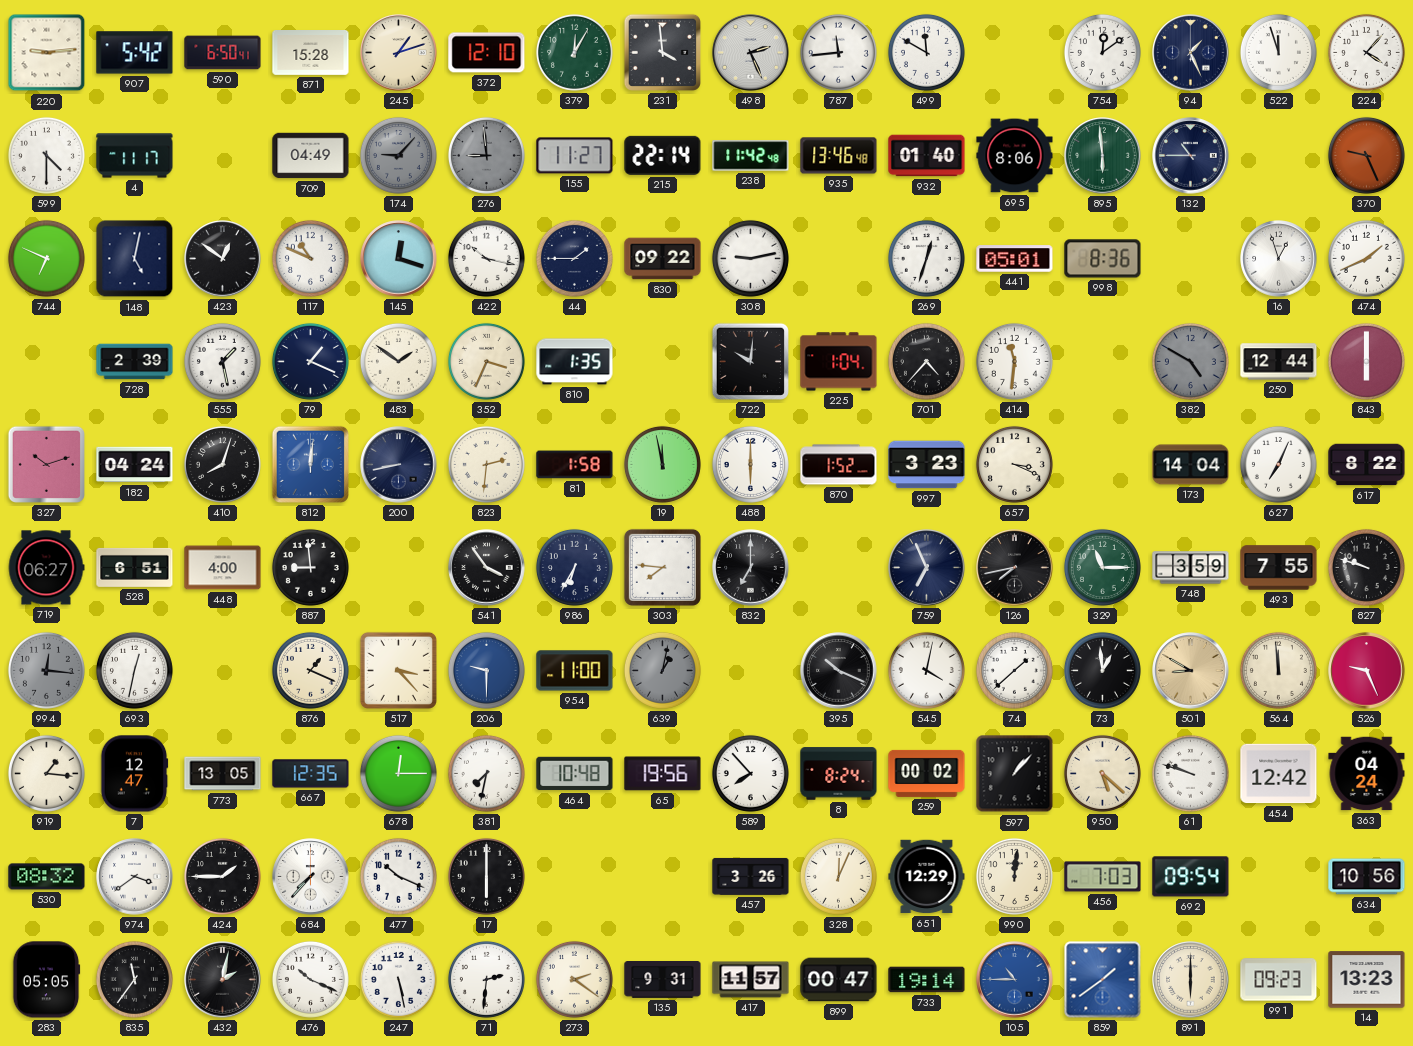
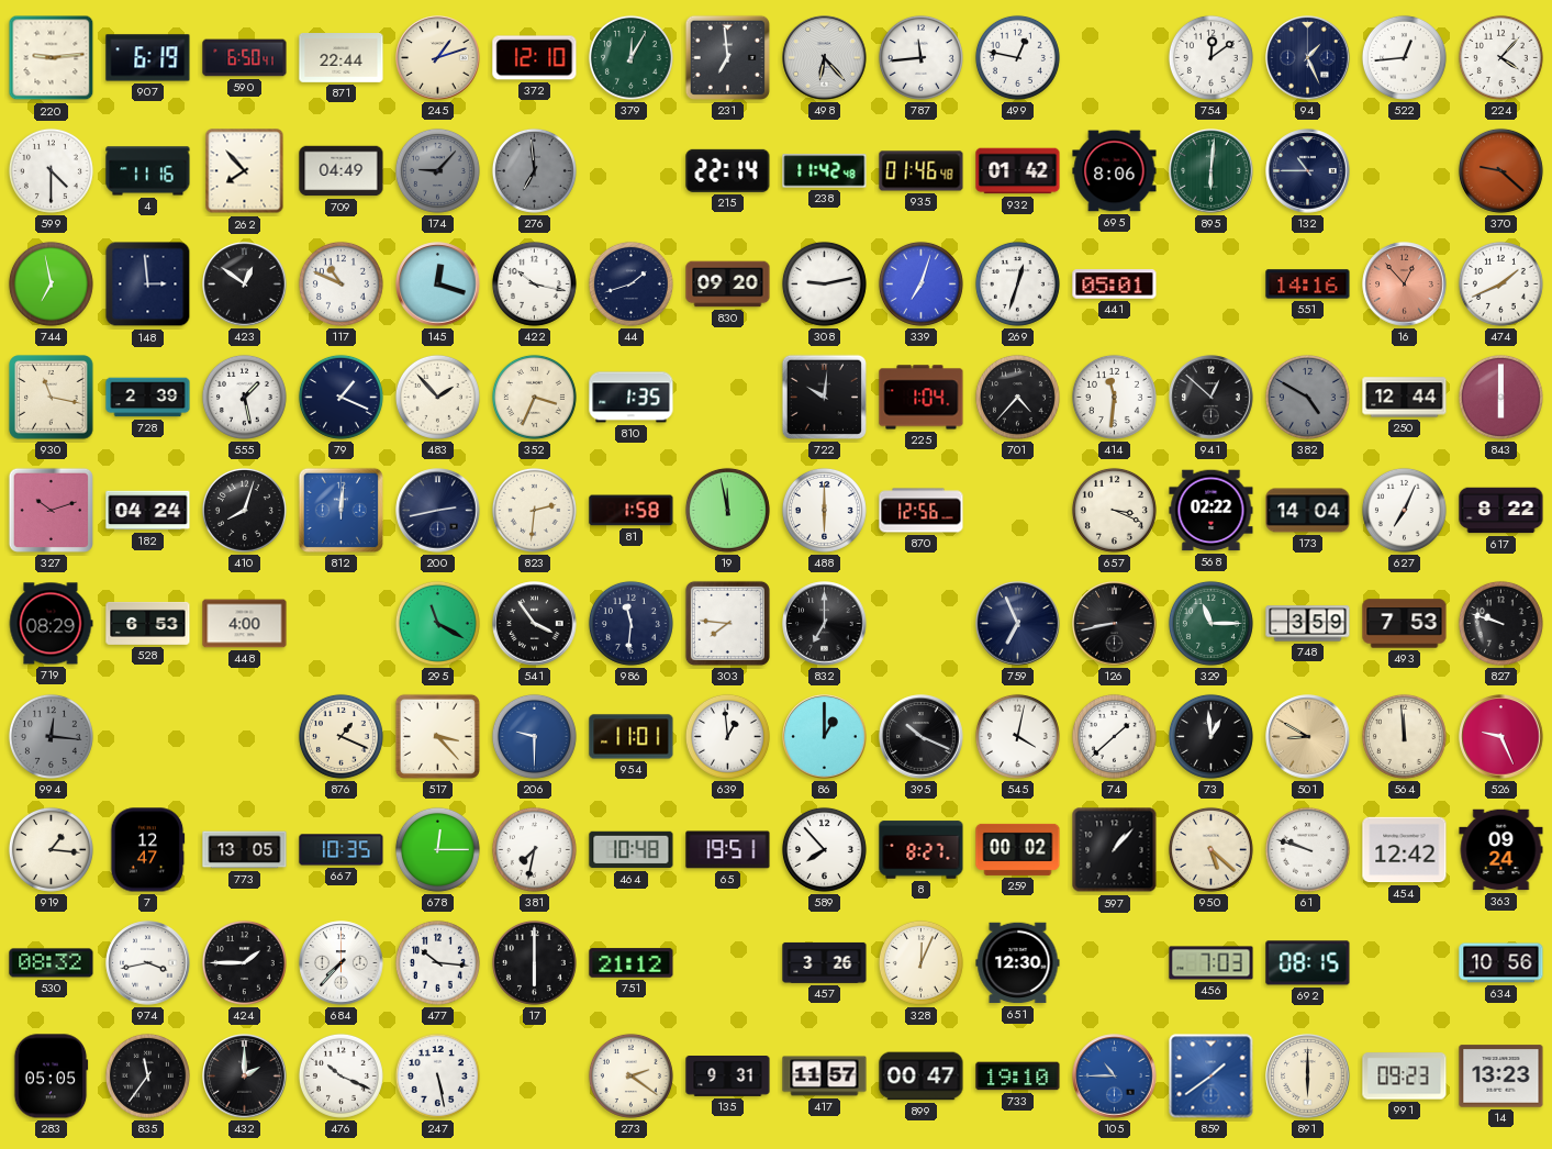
907: 5:42 -> 6:19 (148, 58)
871: 15:28 -> 22:44 (342, 58)
231: 3:59 -> 6:59 (727, 57)
498: 2:26 -> 6:23 (825, 58)
499: 11:50 -> 12:47 (1017, 57)
522: 11:57 -> 12:44 (1404, 57)
4: 11:17 -> 11:16 (148, 171)
262: none -> 7:53 (245, 171)
276: 8:59 -> 6:59 (534, 170)
155: 11:27 -> none (575, 156)
935: 13:46 -> 01:46 (922, 171)
932: 01:40 -> 01:42 (1018, 171)
895: 5:59 -> 6:01 (1212, 171)
370: 9:26 -> 9:22 (1500, 170)
744: 6:49 -> 6:58 (51, 283)
148: 5:02 -> 2:59 (148, 285)
44: 1:45 -> 1:42 (630, 283)
830: 09:22 -> 09:20 (728, 285)
339: none -> 7:03 (920, 283)
998: 8:36 -> none (1103, 259)
551: none -> 14:16 (1308, 285)
16: 12:57 -> 12:53 (1405, 285)
16 dial: white -> salmon (1405, 285)
930: none -> 11:17 (52, 398)
483: 1:51 -> 1:53 (437, 397)
941: none -> 12:52 (1212, 398)
200: 8:43 -> 2:43 (438, 511)
870: 1:52 -> 12:56 (922, 511)
997: 3:23 -> none (927, 465)
568: none -> 02:22 (1212, 511)
719: 06:27 -> 08:29 (51, 624)
528: 6:51 -> 6:53 (148, 623)
887: 8:59 -> none (310, 567)
295: none -> 11:20 (437, 623)
986: 6:35 -> 11:31 (630, 623)
126: 7:43 -> 8:43 (1115, 624)
493: 7:55 -> 7:53 (1405, 624)
693: 12:32 -> none (134, 670)
954: 11:00 -> 11:01 (632, 737)
639: 1:02 -> 12:59 (727, 736)
639 dial: grey -> white (727, 736)
86: none -> 1:00 (825, 737)
667: 12:35 -> 10:35 (342, 850)
65: 19:56 -> 19:51 (728, 850)
8: 8:24 -> 8:27 (922, 850)
363: 04:24 -> 09:24 (1501, 850)
974: 3:39 -> 3:43 (148, 963)
477: 10:19 -> 10:16 (437, 962)
751: none -> 21:12 (632, 963)
651: 12:29 -> 12:30 (1018, 963)
990: 12:01 -> none (1014, 876)
692: 09:54 -> 08:15 (1308, 963)
432: 2:02 -> 2:00 (245, 1077)
71: 2:31 -> none (486, 979)
733: 19:14 -> 19:10 (1018, 1077)
